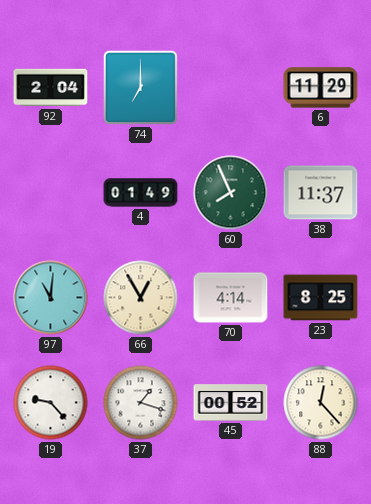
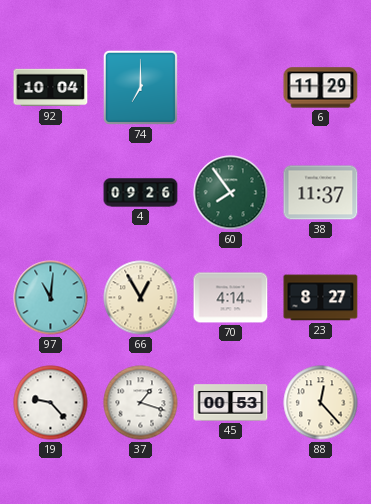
92: 2:04 -> 10:04 (51, 88)
4: 01:49 -> 09:26 (141, 193)
60: 7:56 -> 7:54 (231, 193)
23: 8:25 -> 8:27 (321, 298)
45: 00:52 -> 00:53 (231, 403)
